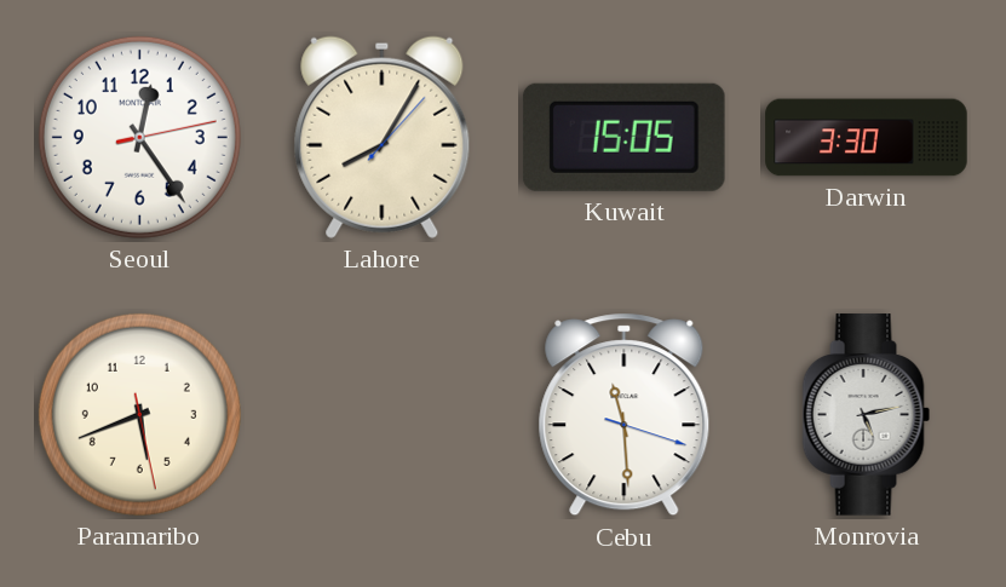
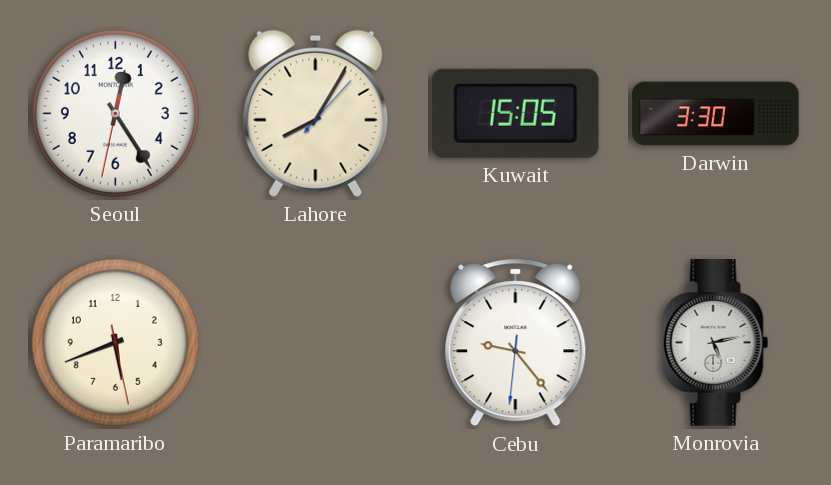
Seoul: 12:24:13 -> 12:24:32 (115, 113)
Cebu: 11:29 -> 9:23 (516, 343)
